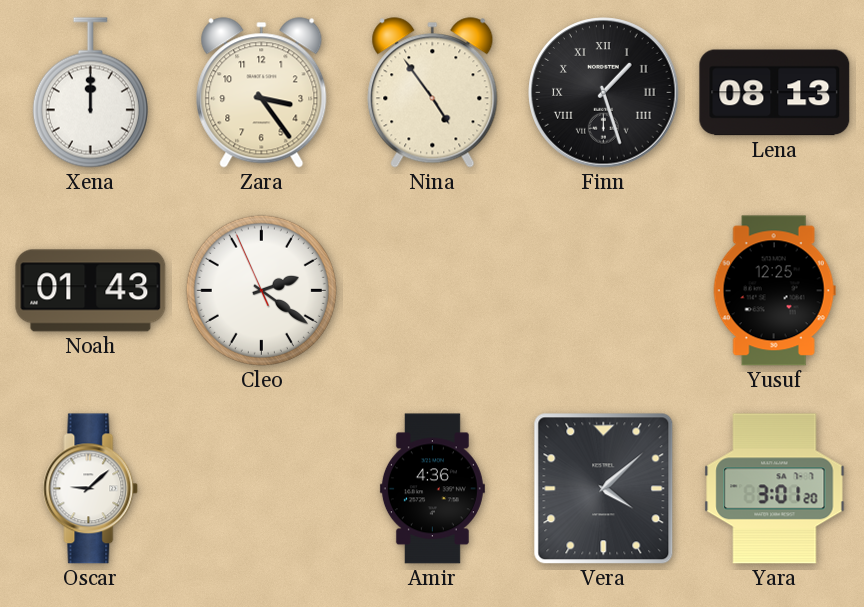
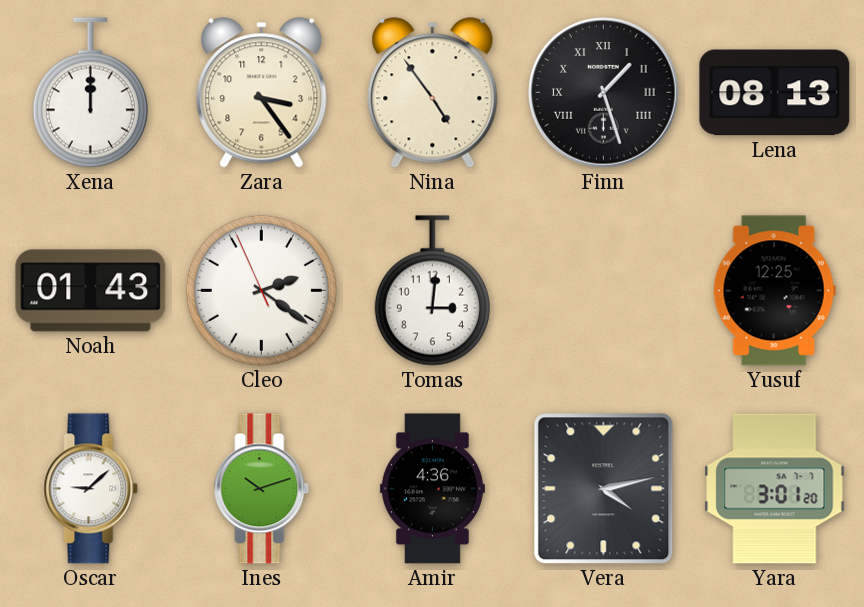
Tomas: none -> 3:01 (432, 291)
Ines: none -> 10:12 (262, 489)
Vera: 4:08 -> 4:13 (604, 489)
